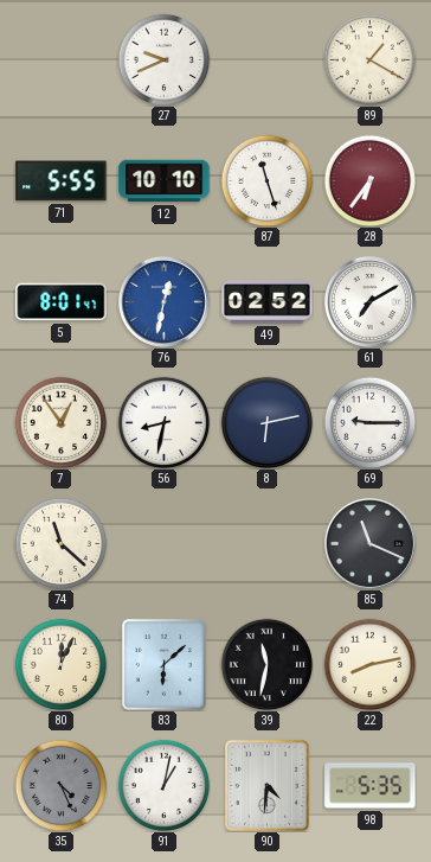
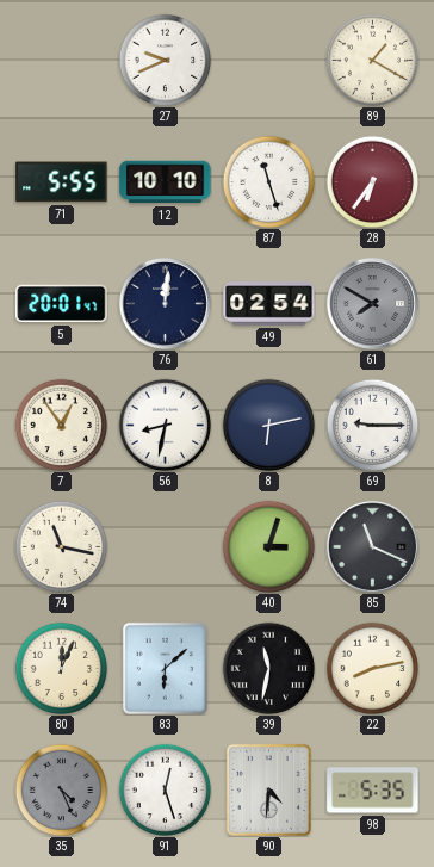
5: 8:01 -> 20:01 (62, 304)
76: 12:32 -> 12:01 (165, 303)
76 dial: blue -> navy (165, 303)
49: 02:52 -> 02:54 (269, 304)
61: 7:10 -> 7:50 (372, 303)
61 dial: white -> grey (372, 303)
74: 11:22 -> 11:17 (61, 546)
40: none -> 3:03 (268, 546)
91: 1:02 -> 12:27 (165, 789)
